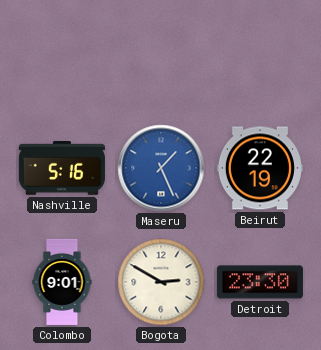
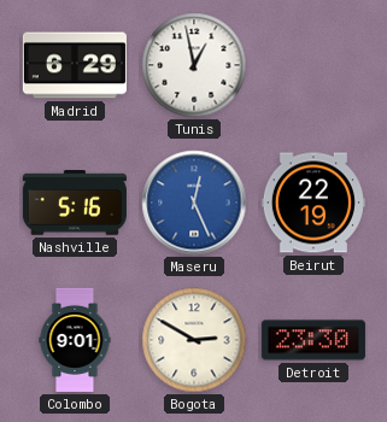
Madrid: none -> 6:29 (75, 65)
Tunis: none -> 12:58 (194, 65)
Maseru: 1:26 -> 12:26 (194, 203)
